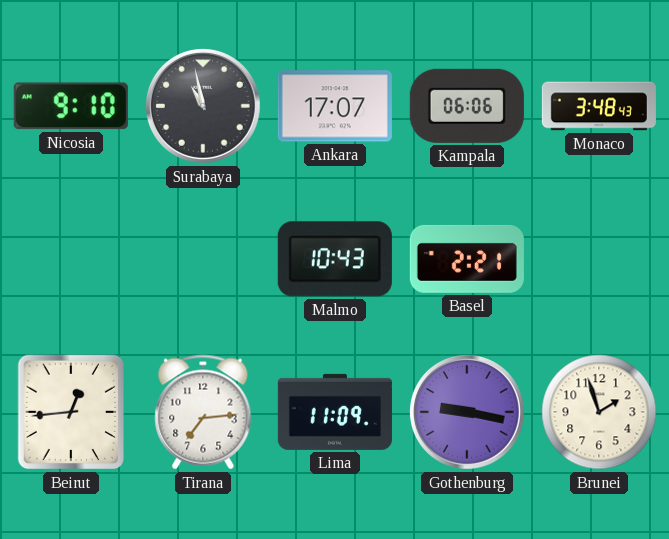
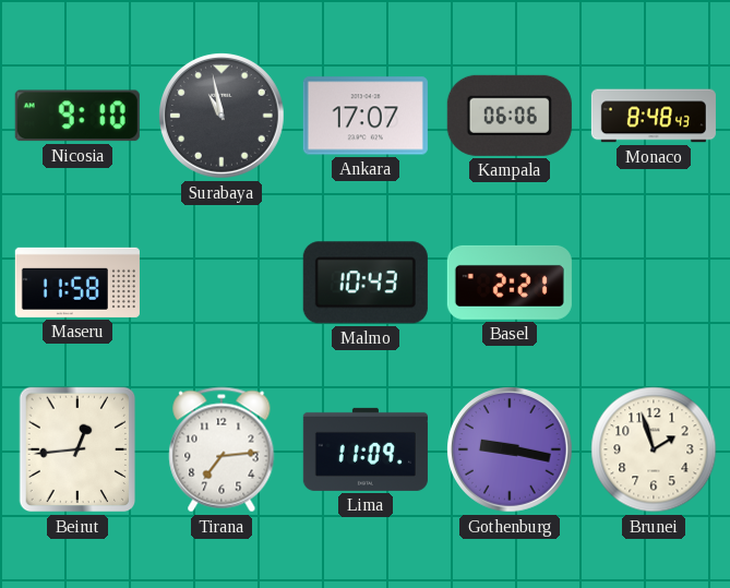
Monaco: 3:48 -> 8:48 (654, 116)
Maseru: none -> 11:58 (77, 283)
